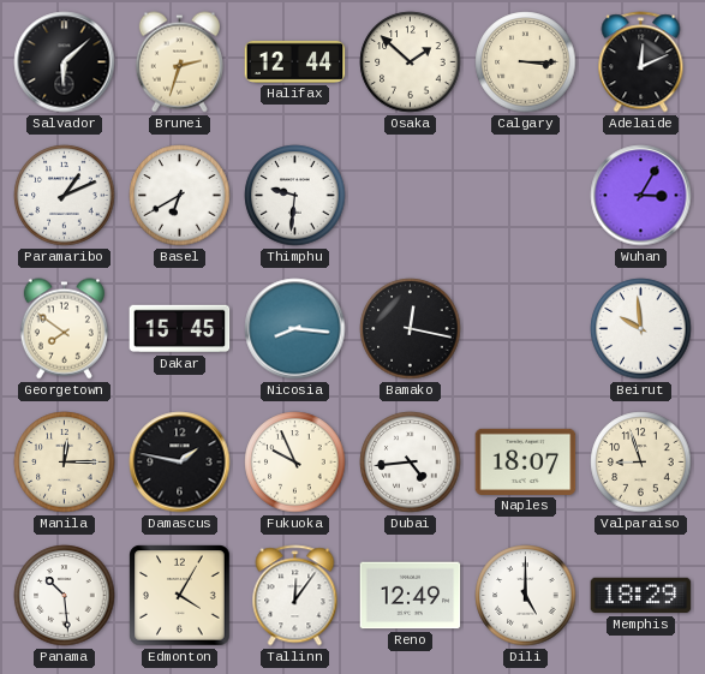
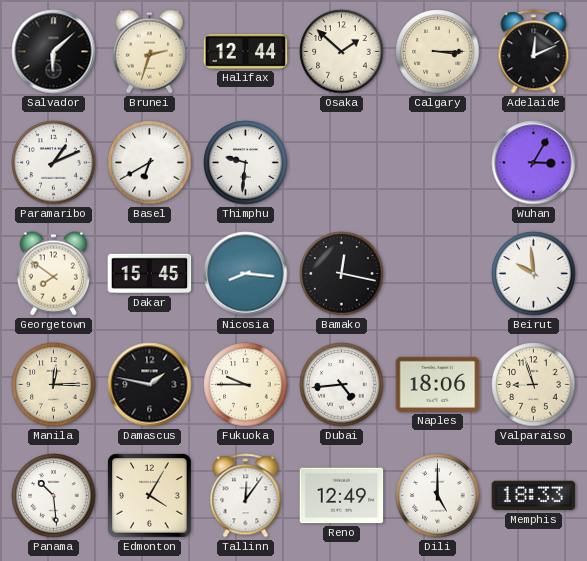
Fukuoka: 9:56 -> 9:45 (246, 385)
Naples: 18:07 -> 18:06 (438, 384)
Memphis: 18:29 -> 18:33 (534, 496)
